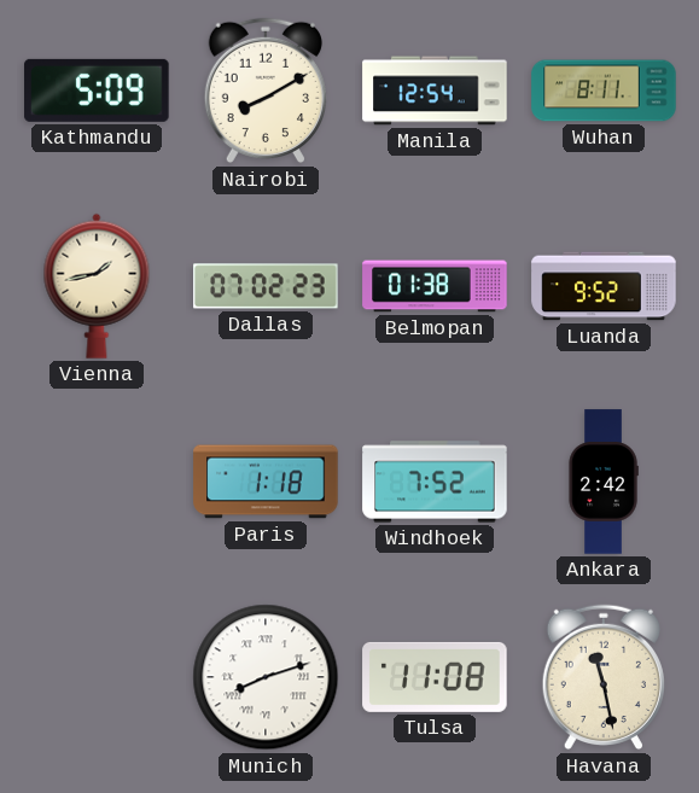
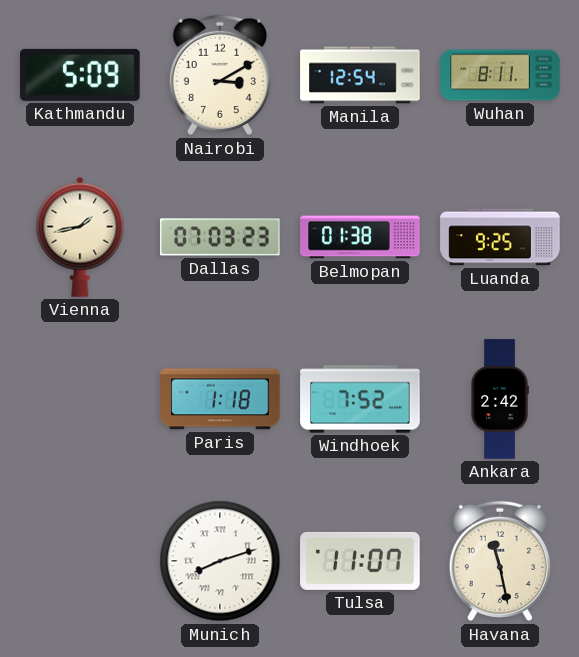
Nairobi: 8:10 -> 3:10 (220, 75)
Dallas: 07:02 -> 07:03 (220, 237)
Luanda: 9:52 -> 9:25 (500, 237)
Tulsa: 11:08 -> 11:07 (360, 561)
